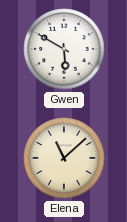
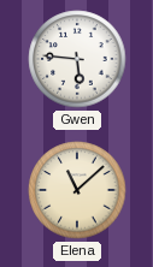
Gwen: 5:50 -> 5:46 (77, 59)
